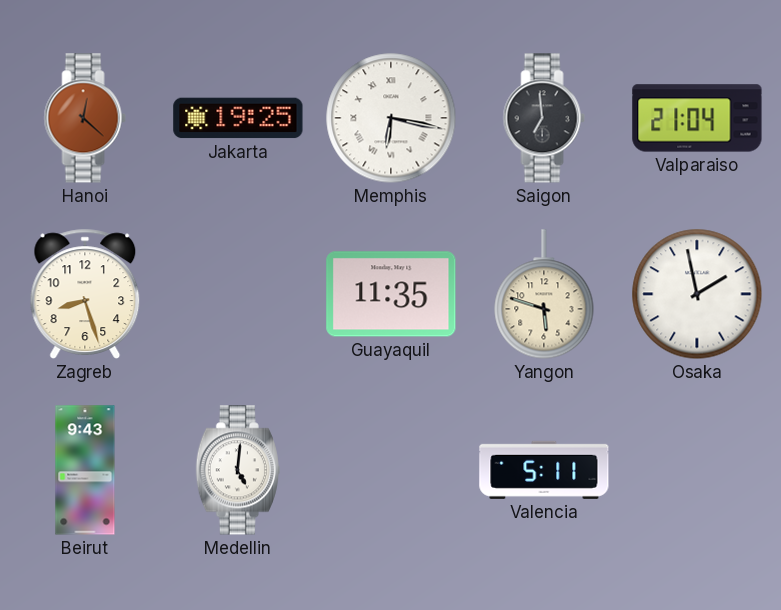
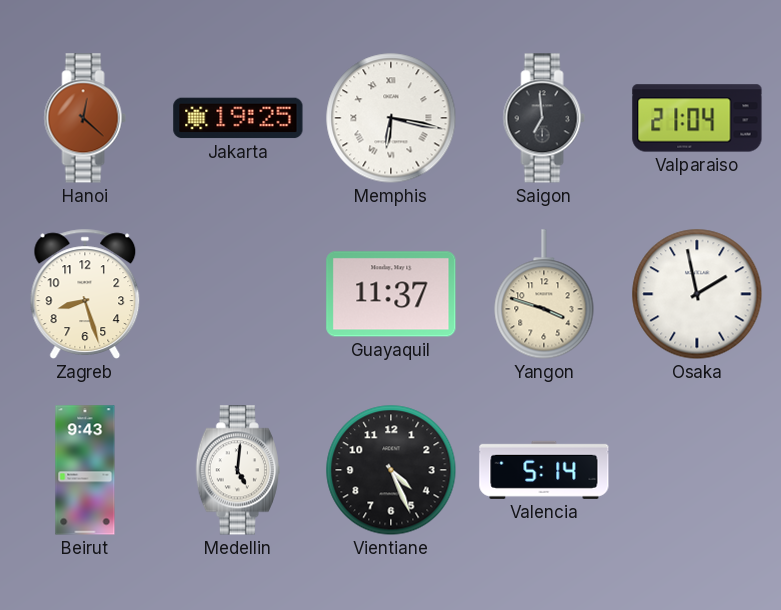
Guayaquil: 11:35 -> 11:37 (391, 294)
Yangon: 5:48 -> 3:48 (544, 294)
Vientiane: none -> 4:26 (391, 470)
Valencia: 5:11 -> 5:14 (544, 470)
